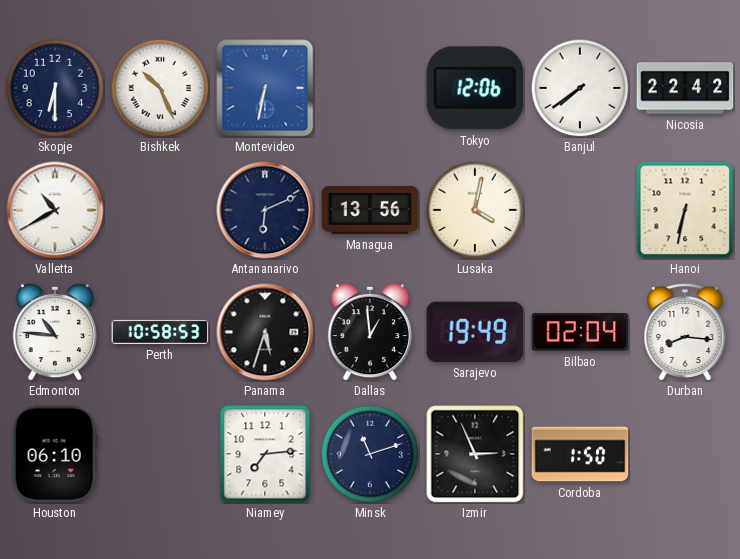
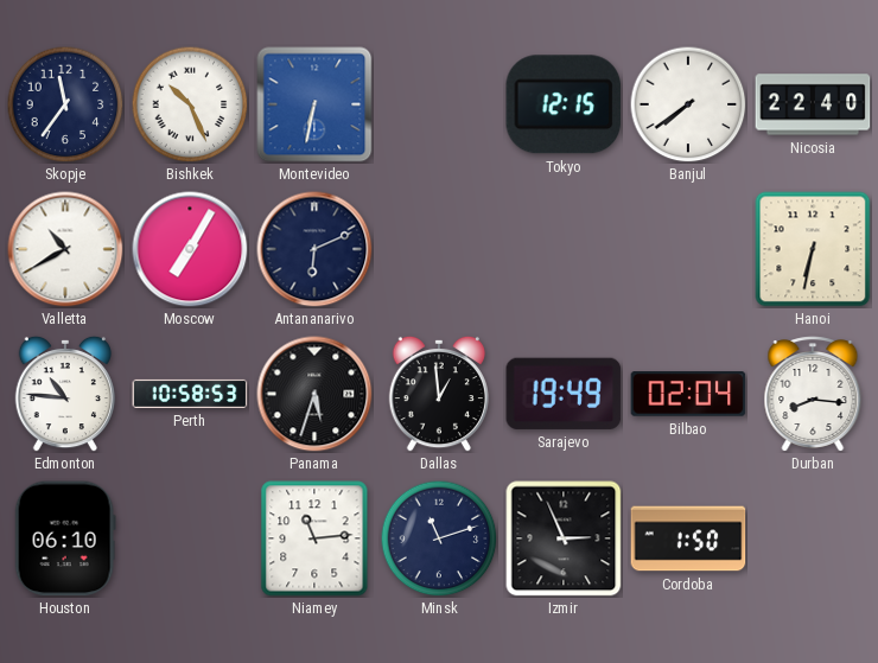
Skopje: 6:30 -> 11:36 (65, 104)
Tokyo: 12:06 -> 12:15 (564, 104)
Nicosia: 22:42 -> 22:40 (813, 104)
Moscow: none -> 7:05 (190, 249)
Managua: 13:56 -> none (370, 210)
Lusaka: 4:02 -> none (475, 210)
Niamey: 7:14 -> 11:14 (314, 538)
